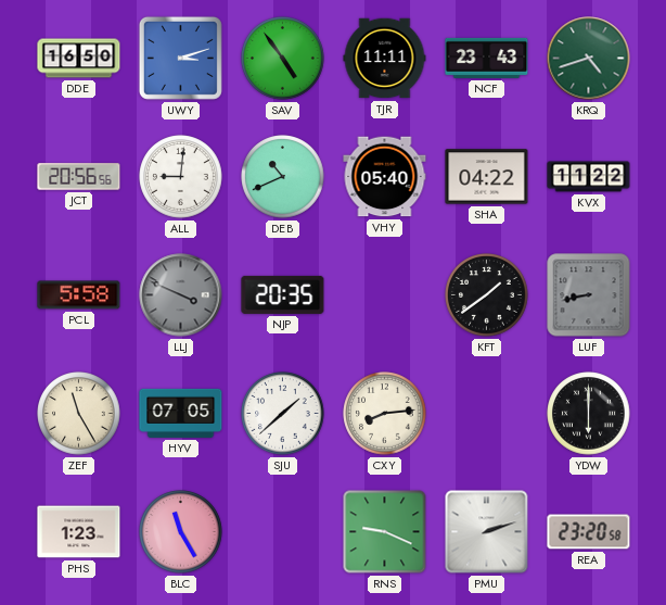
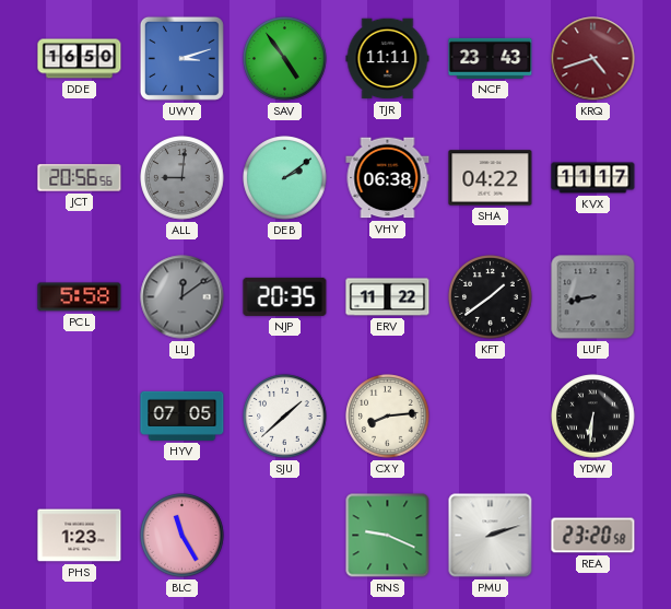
KRQ dial: green -> burgundy (593, 59)
ALL dial: white -> grey (183, 178)
DEB: 10:41 -> 2:09 (285, 178)
VHY: 05:40 -> 06:38 (388, 178)
KVX: 11:22 -> 11:17 (593, 178)
LLJ: 3:49 -> 12:09 (183, 297)
ERV: none -> 11:22 (388, 297)
ZEF: 11:25 -> none (79, 414)
YDW: 6:00 -> 6:31 (593, 417)
